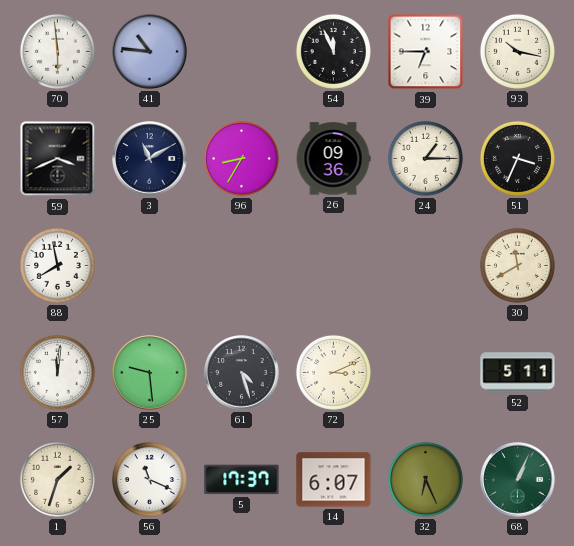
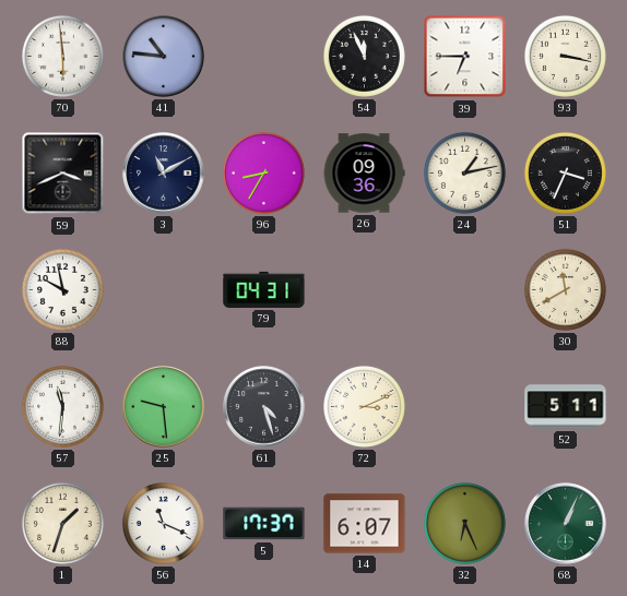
93: 10:17 -> 3:17 (565, 56)
24: 1:15 -> 1:13 (464, 172)
88: 7:58 -> 9:58 (62, 289)
79: none -> 04:31 (264, 289)
57: 12:01 -> 11:31 (62, 406)
